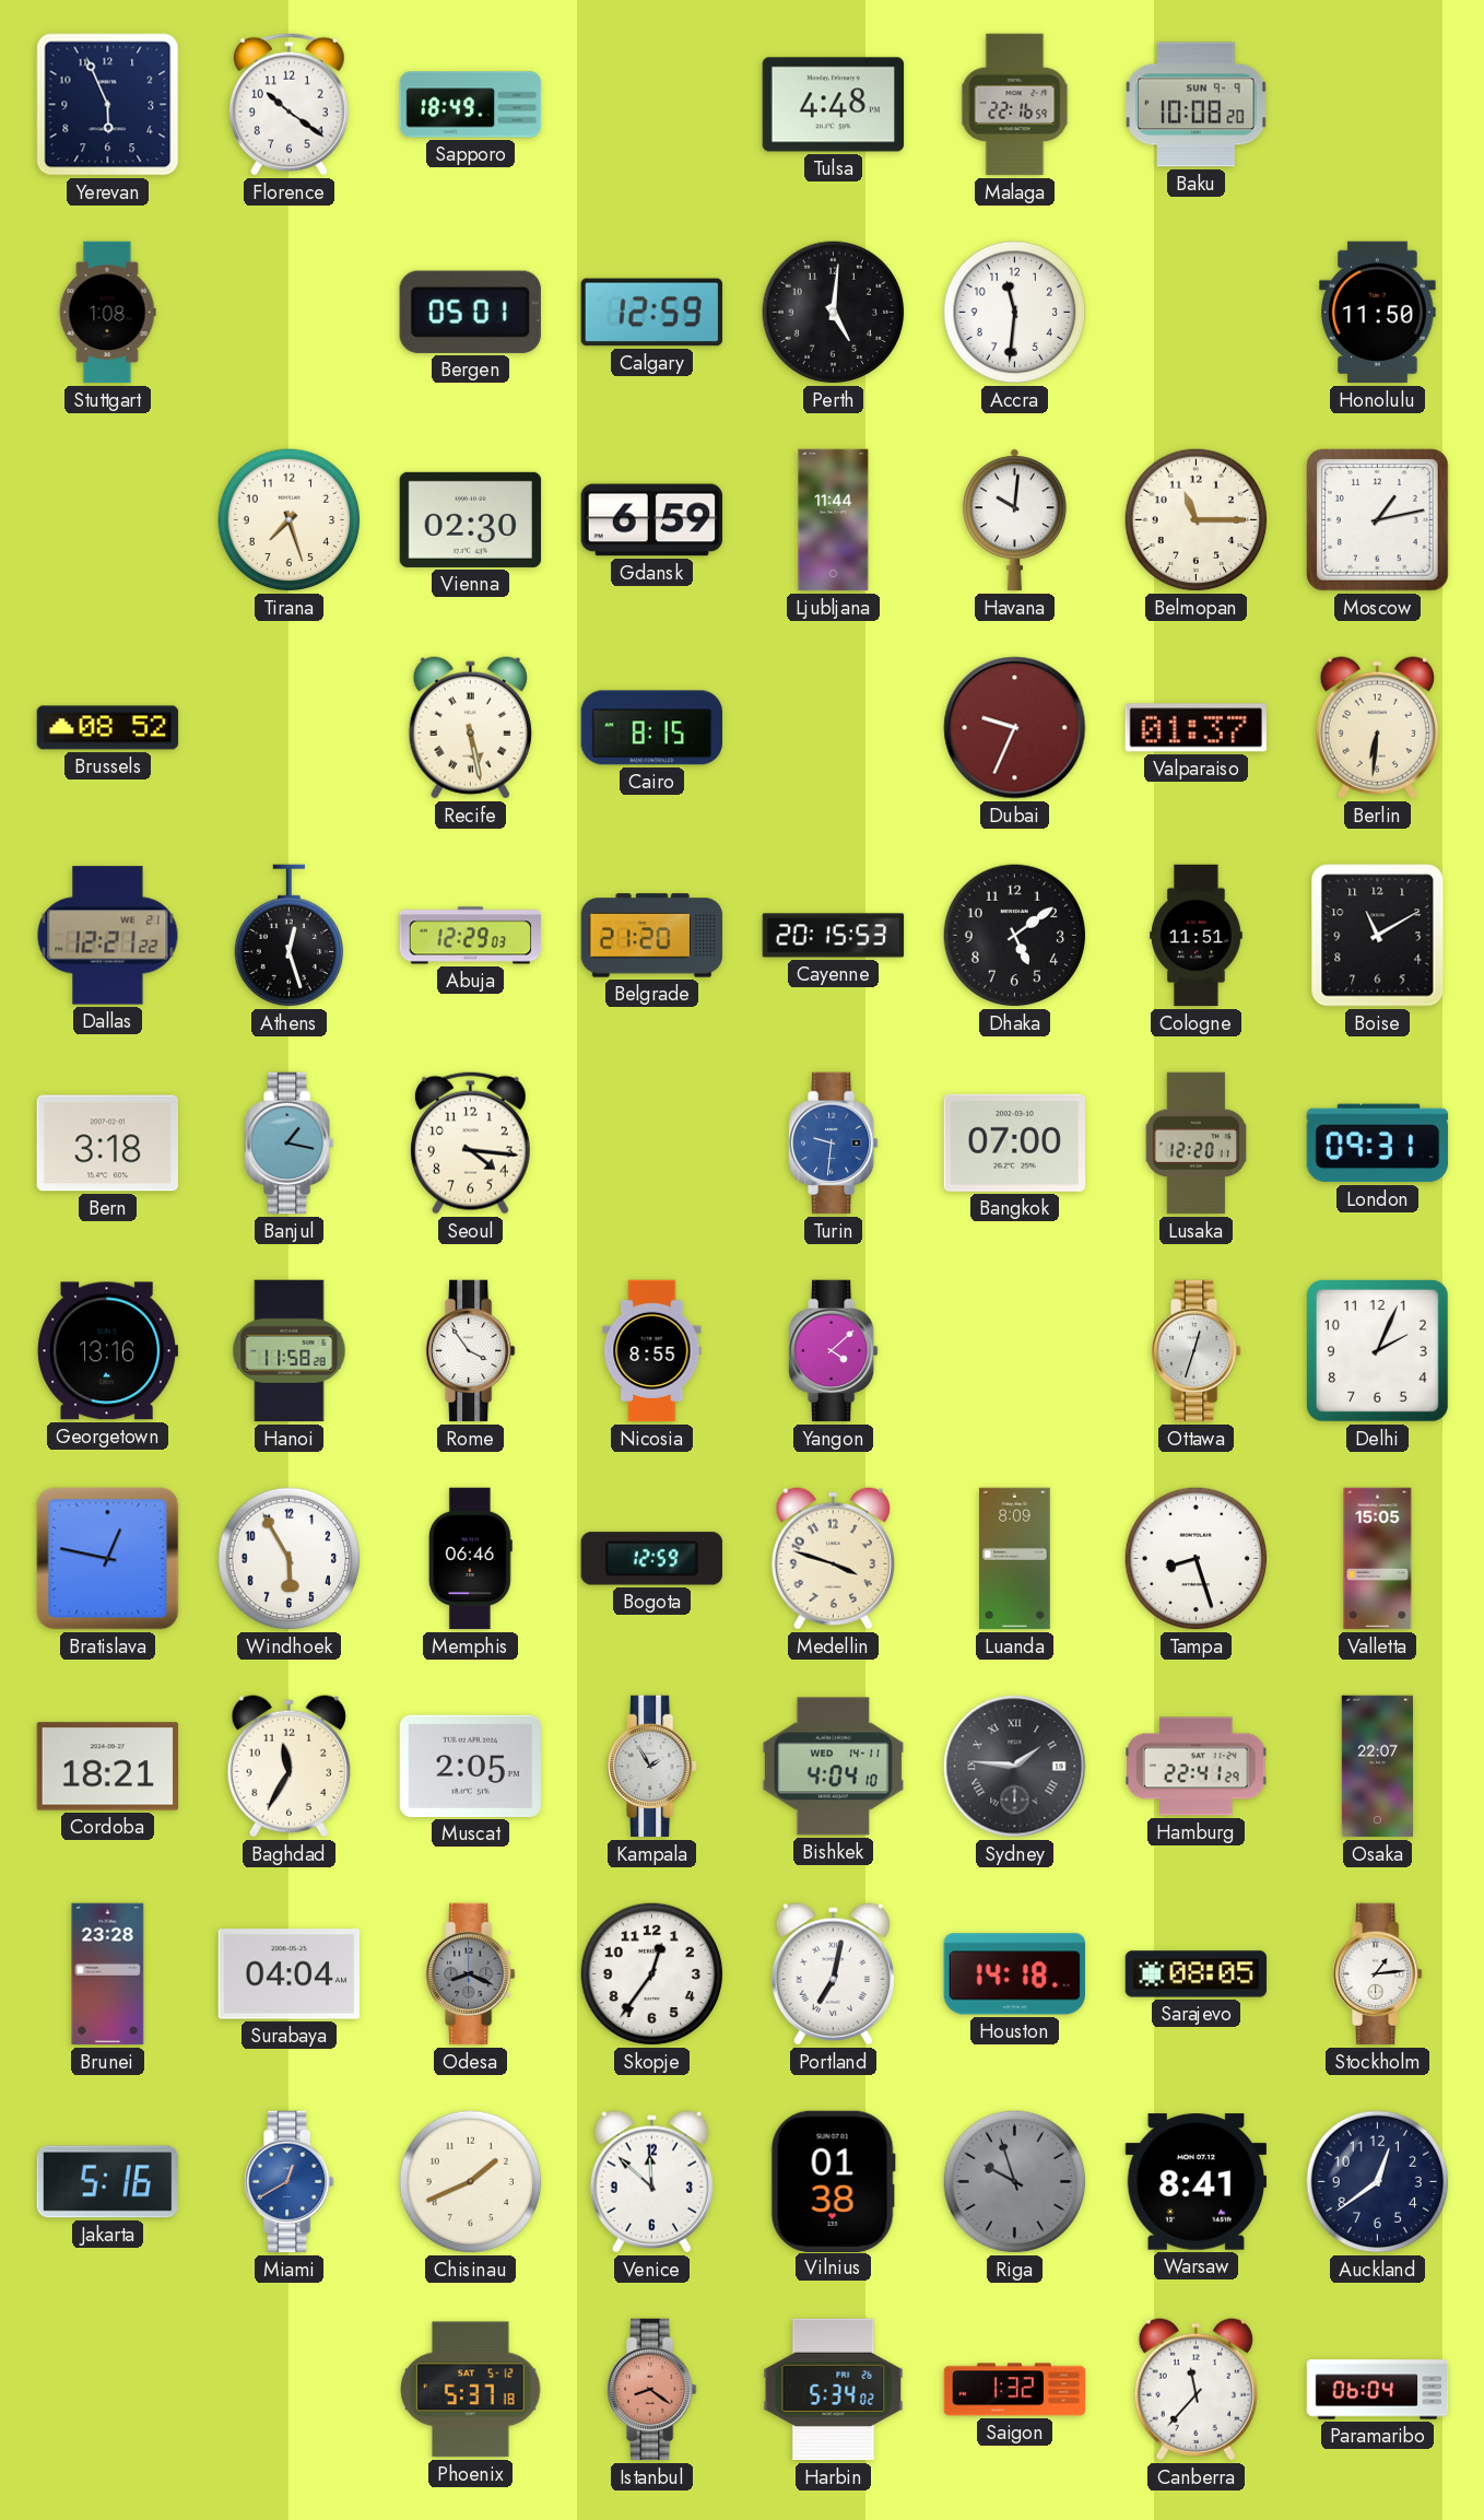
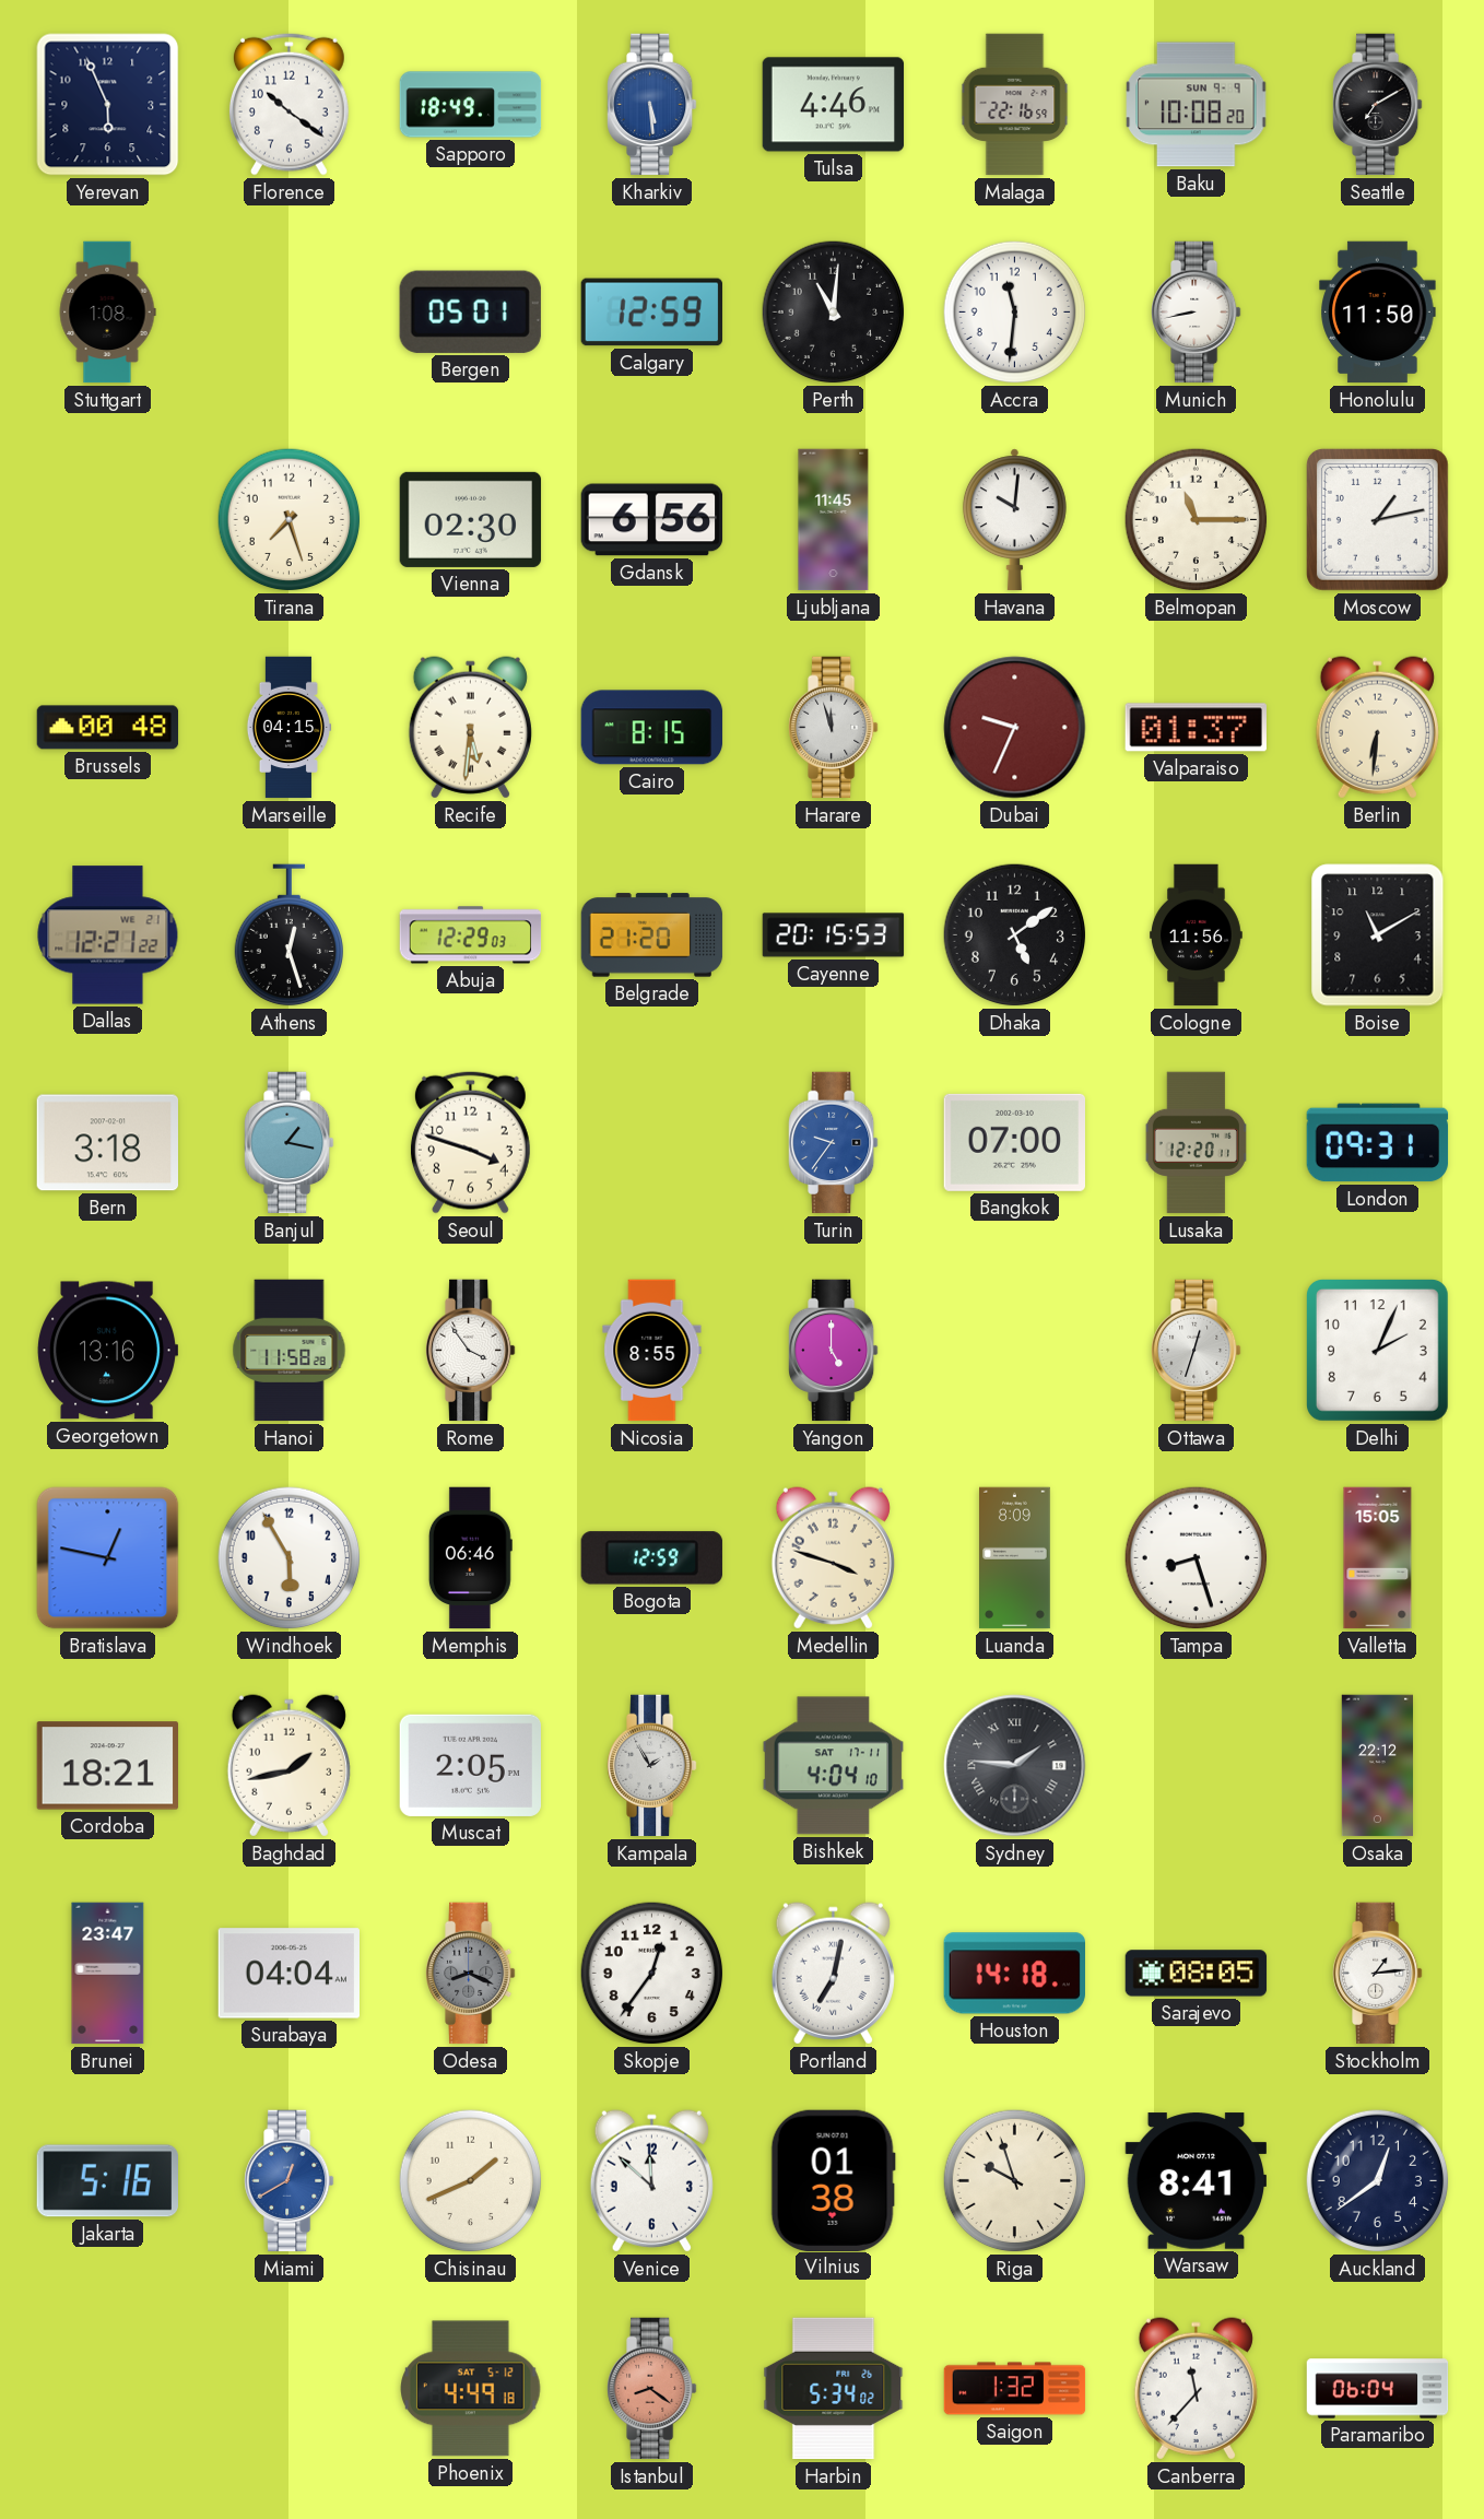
Kharkiv: none -> 5:29 (652, 105)
Tulsa: 4:48 -> 4:46 (834, 105)
Seattle: none -> 7:10 (1378, 105)
Perth: 5:01 -> 11:01 (834, 313)
Munich: none -> 8:43 (1197, 313)
Gdansk: 6:59 -> 6:56 (652, 520)
Ljubljana: 11:44 -> 11:45 (834, 520)
Brussels: 08:52 -> 00:48 (108, 728)
Marseille: none -> 04:15 (288, 728)
Recife: 5:28 -> 5:31 (470, 728)
Harare: none -> 11:57 (834, 728)
Cologne: 11:51 -> 11:56 (1197, 935)
Seoul: 4:16 -> 3:48 (470, 1142)
Turin: 9:31 -> 9:36 (834, 1143)
Yangon: 4:08 -> 5:00 (834, 1351)
Baghdad: 11:35 -> 1:43 (288, 1766)
Bishkek date: WED 14-11 -> SAT 17-11 (834, 1766)
Hamburg: 22:41 -> none (1196, 1767)
Osaka: 22:07 -> 22:12 (1377, 1766)
Brunei: 23:28 -> 23:47 (108, 1974)
Riga dial: grey -> cream (1015, 2181)
Phoenix: 5:37 -> 4:49 (471, 2389)
